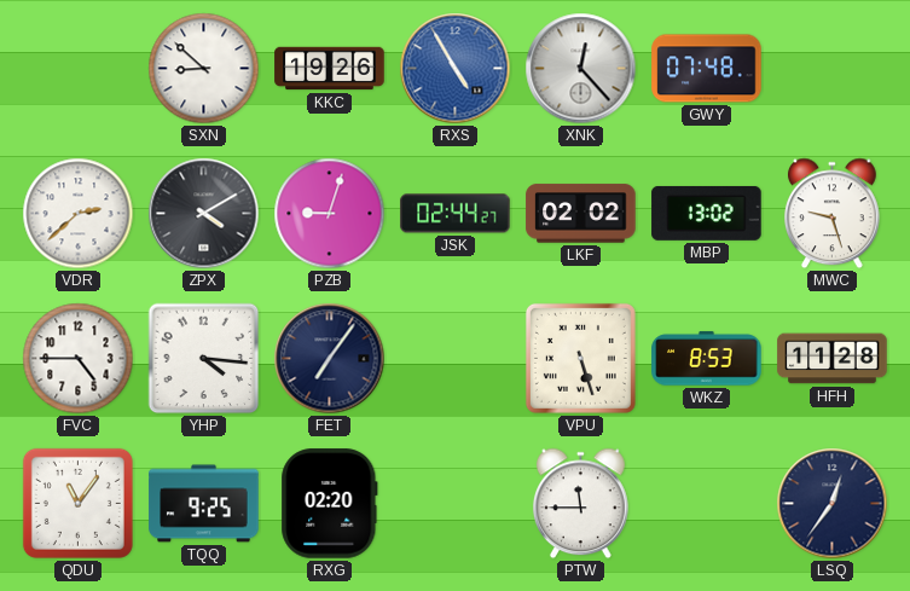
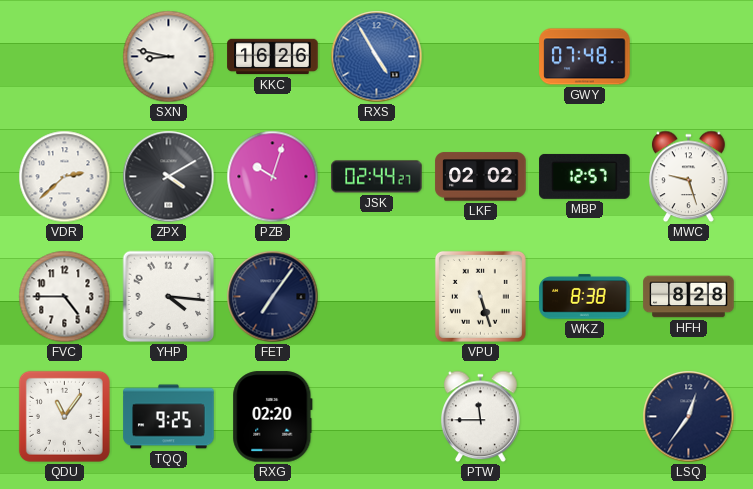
SXN: 8:52 -> 8:47 (169, 57)
KKC: 19:26 -> 16:26 (273, 57)
XNK: 12:23 -> none (581, 69)
PZB: 9:03 -> 10:03 (273, 177)
MBP: 13:02 -> 12:57 (585, 176)
WKZ: 8:53 -> 8:38 (585, 297)
HFH: 11:28 -> 8:28 (689, 297)
